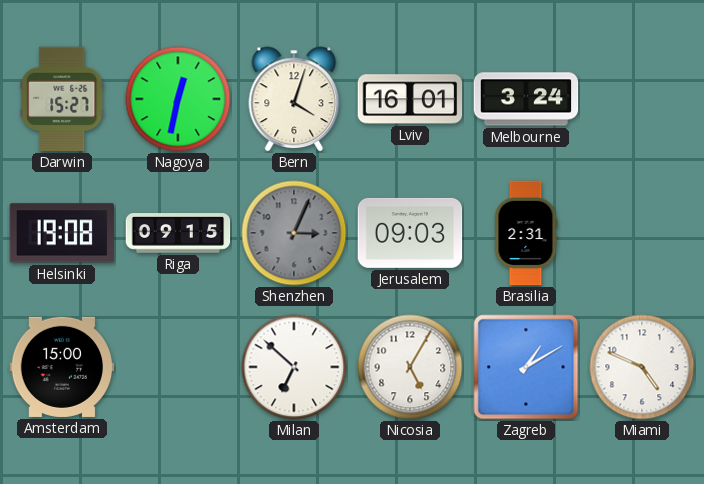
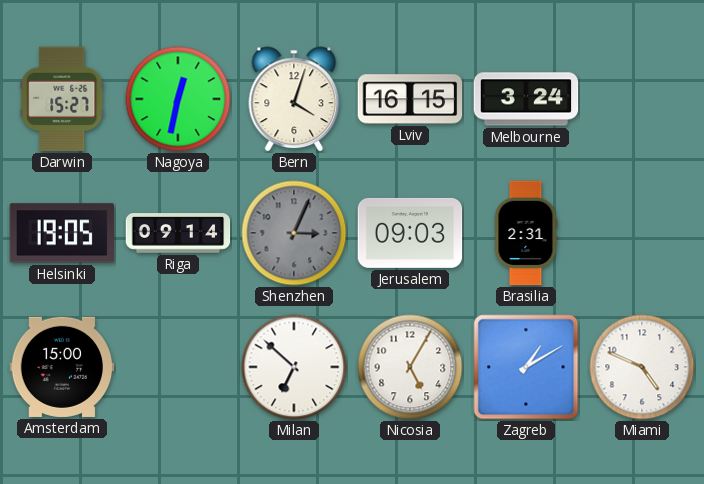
Lviv: 16:01 -> 16:15 (410, 99)
Helsinki: 19:08 -> 19:05 (62, 233)
Riga: 09:15 -> 09:14 (178, 233)
